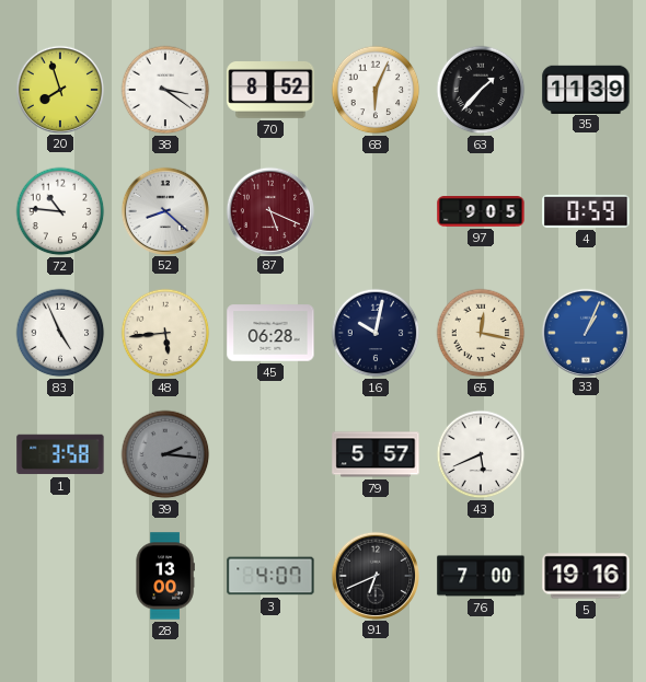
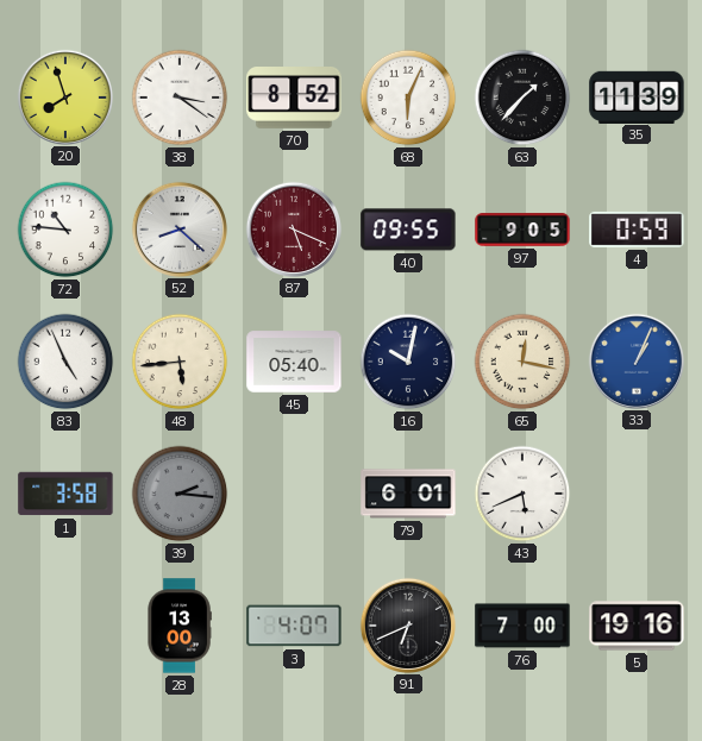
40: none -> 09:55 (408, 230)
45: 06:28 -> 05:40 (294, 362)
79: 5:57 -> 6:01 (408, 494)
